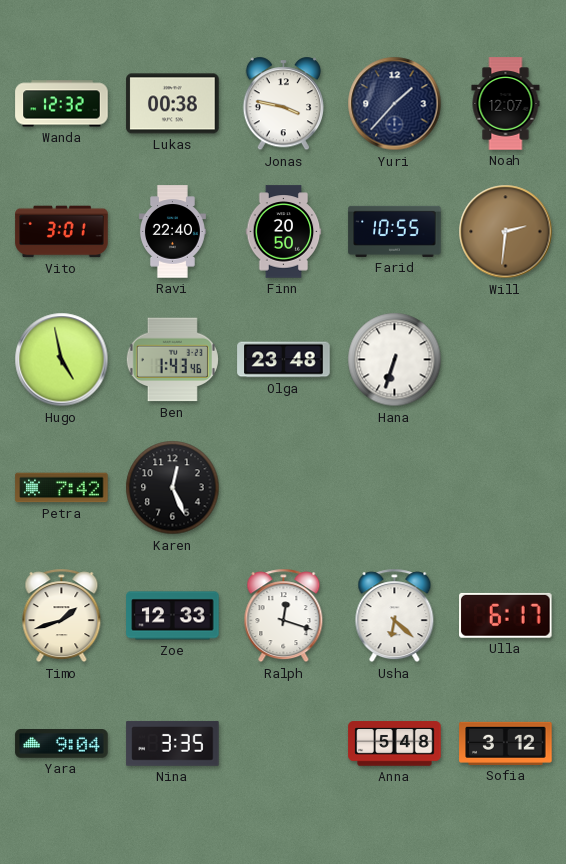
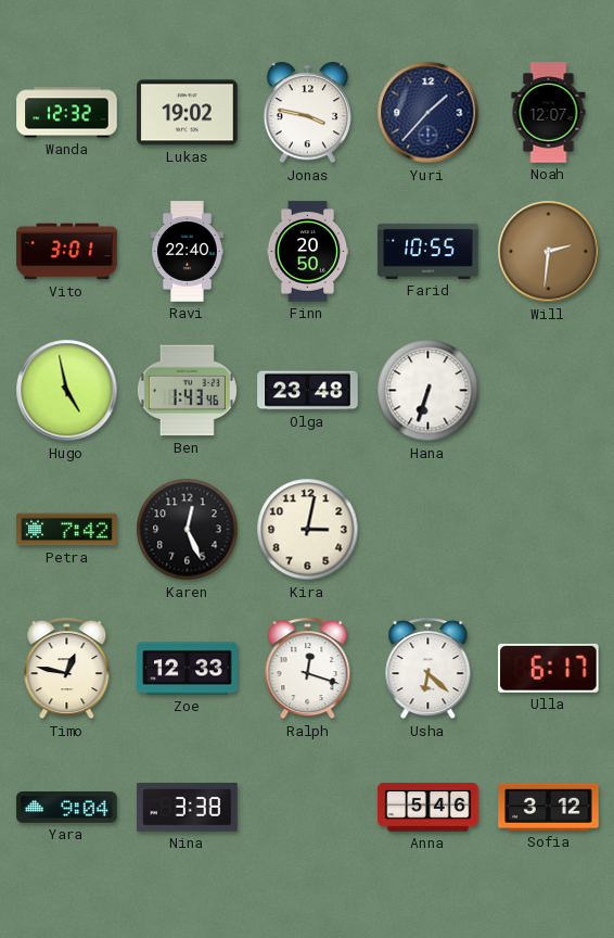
Lukas: 00:38 -> 19:02 (188, 113)
Kira: none -> 3:02 (308, 530)
Timo: 1:42 -> 12:47 (67, 669)
Nina: 3:35 -> 3:38 (188, 807)
Anna: 5:48 -> 5:46 (428, 808)
